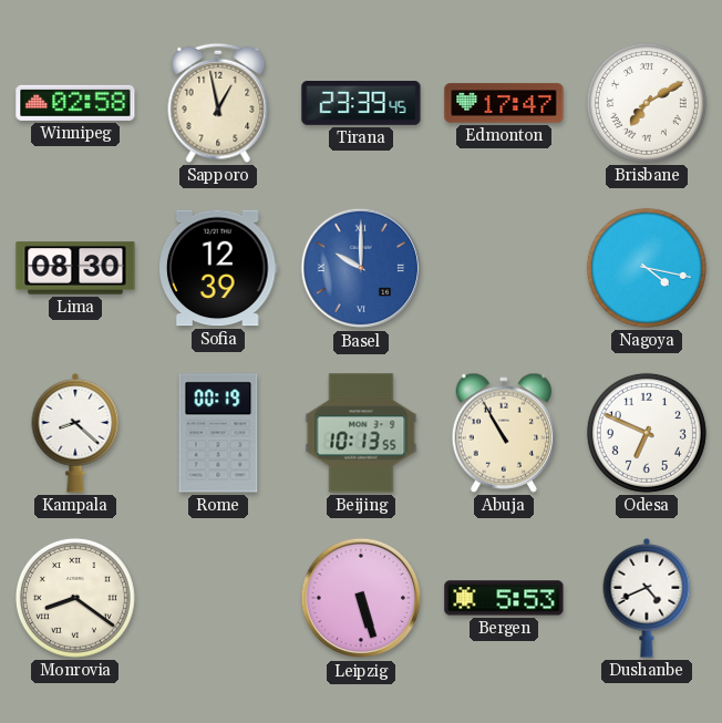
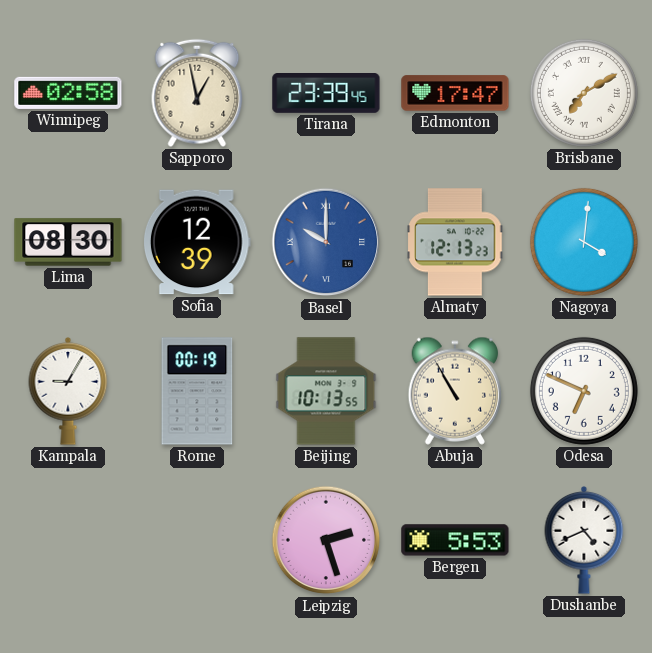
Almaty: none -> 12:13 (455, 242)
Nagoya: 4:17 -> 4:01 (584, 242)
Kampala: 8:22 -> 9:05 (68, 392)
Monrovia: 8:21 -> none (75, 598)
Leipzig: 5:27 -> 2:27 (326, 540)
